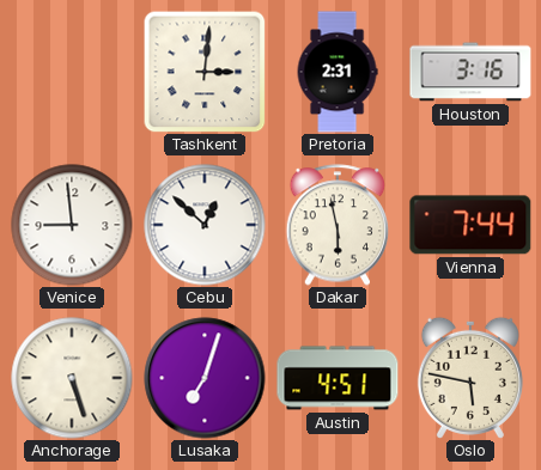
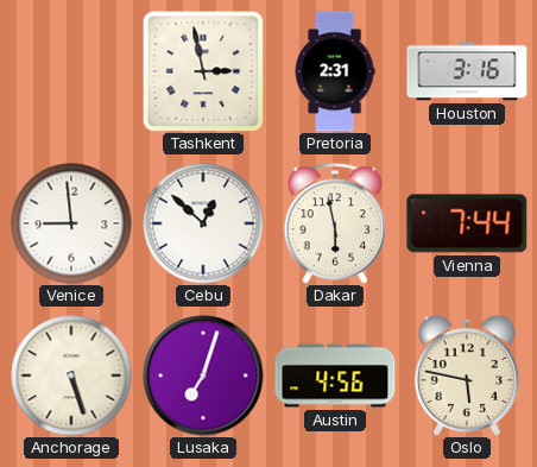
Tashkent: 3:01 -> 2:58 (203, 71)
Austin: 4:51 -> 4:56 (335, 376)
